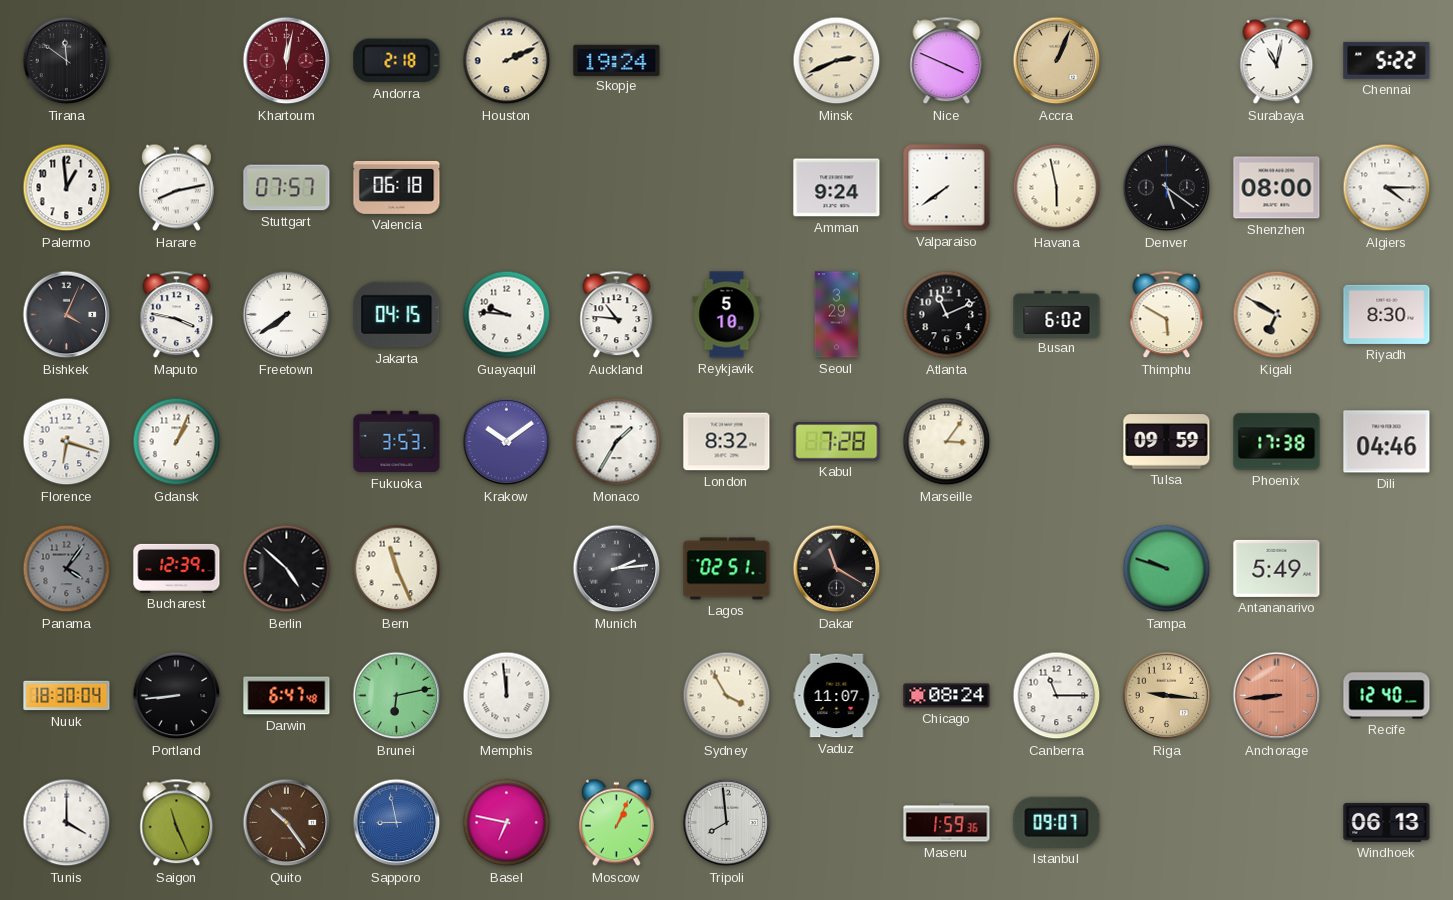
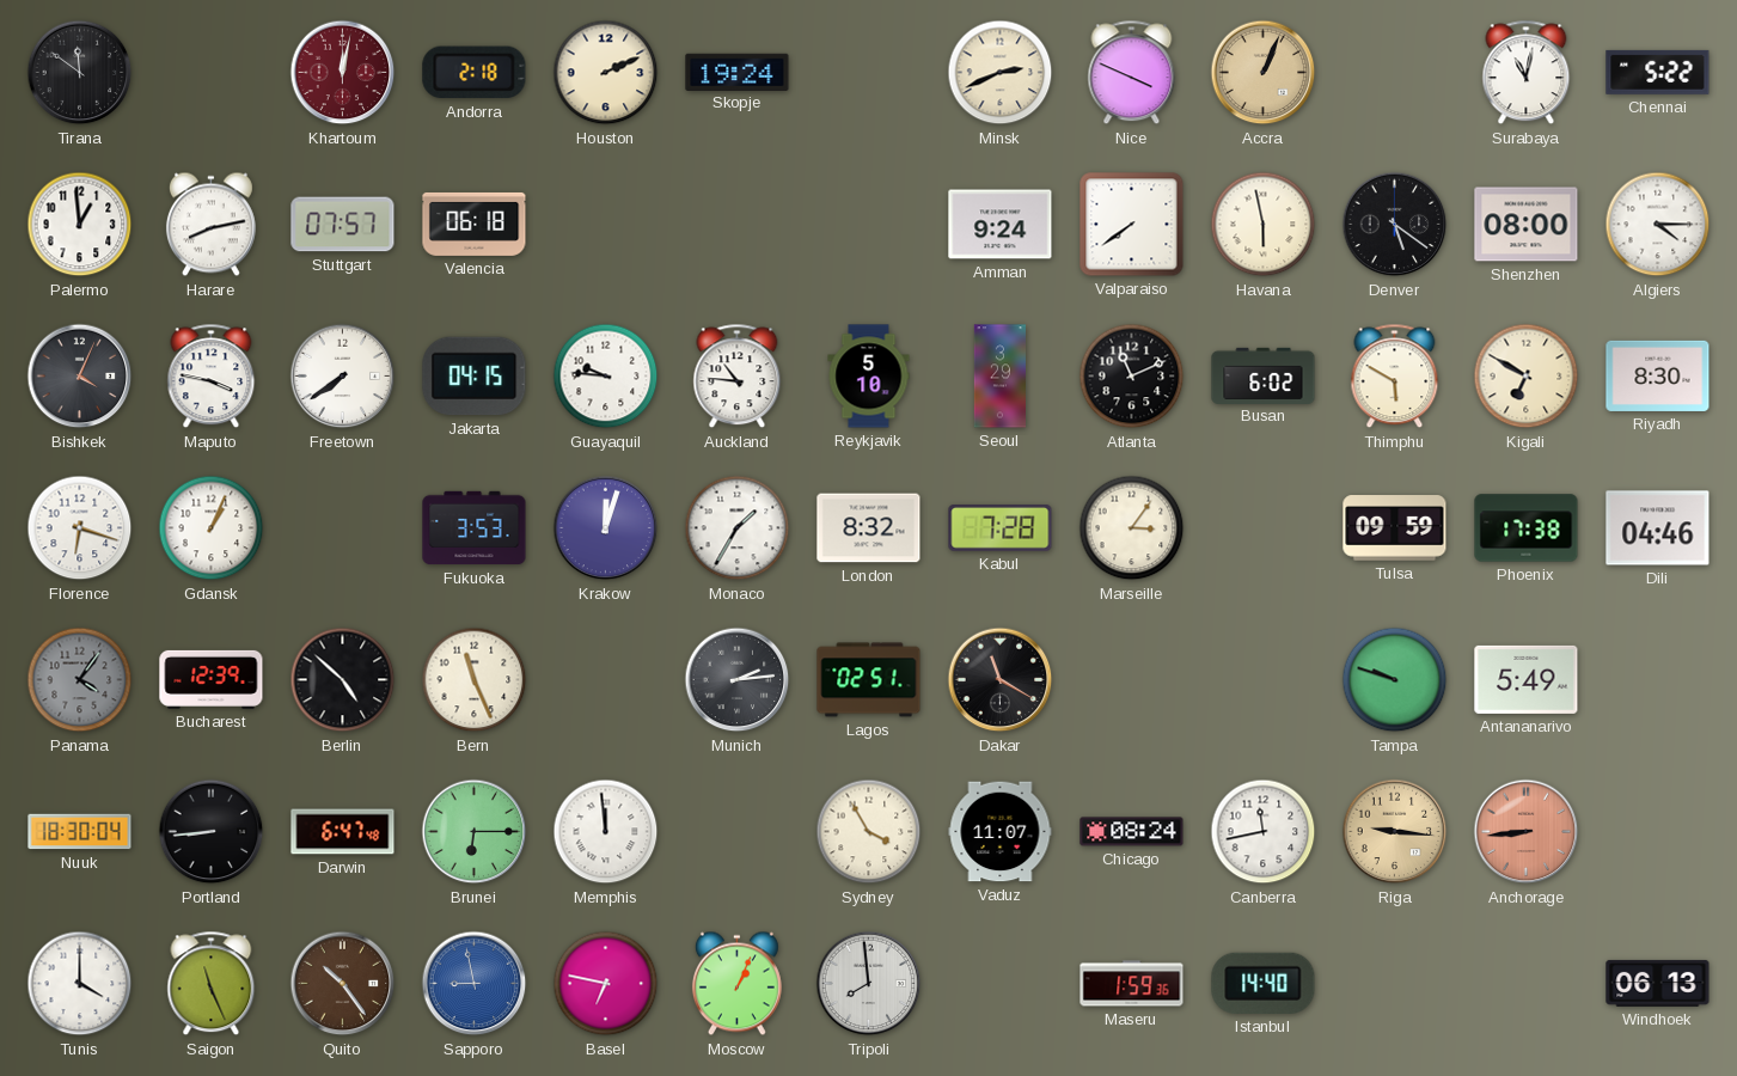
Krakow: 10:09 -> 12:03 (606, 528)
Brunei: 6:13 -> 6:15 (475, 832)
Canberra: 11:15 -> 11:43 (1264, 832)
Recife: 12:40 -> none (1387, 696)
Istanbul: 09:07 -> 14:40 (1264, 983)
